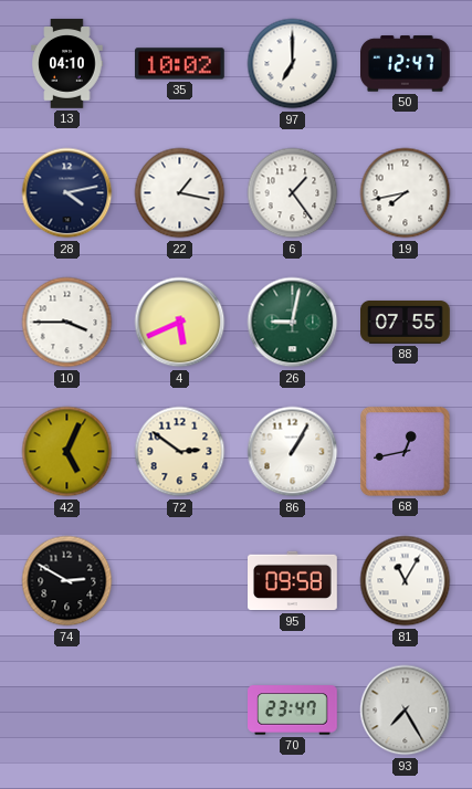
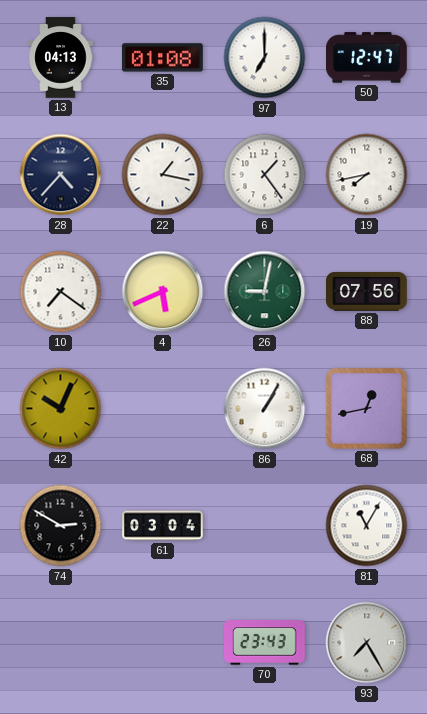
13: 04:10 -> 04:13 (61, 58)
35: 10:02 -> 01:08 (163, 58)
28: 4:13 -> 4:37 (61, 175)
10: 3:45 -> 7:21 (61, 292)
88: 07:55 -> 07:56 (367, 291)
42: 5:04 -> 10:04 (61, 409)
72: 2:51 -> none (180, 452)
61: none -> 03:04 (163, 526)
95: 09:58 -> none (293, 581)
70: 23:47 -> 23:43 (265, 643)
